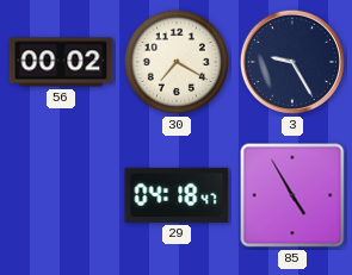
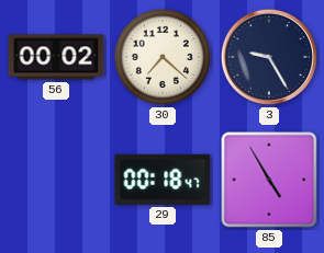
30: 7:20 -> 7:22 (163, 57)
29: 04:18 -> 00:18 (163, 180)
